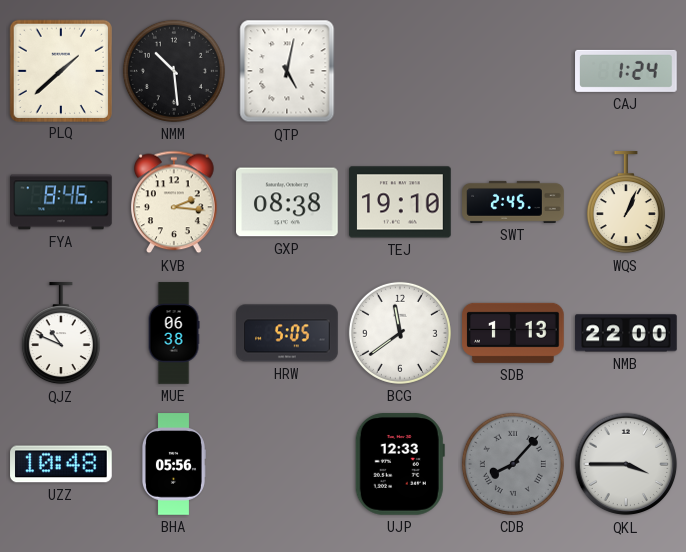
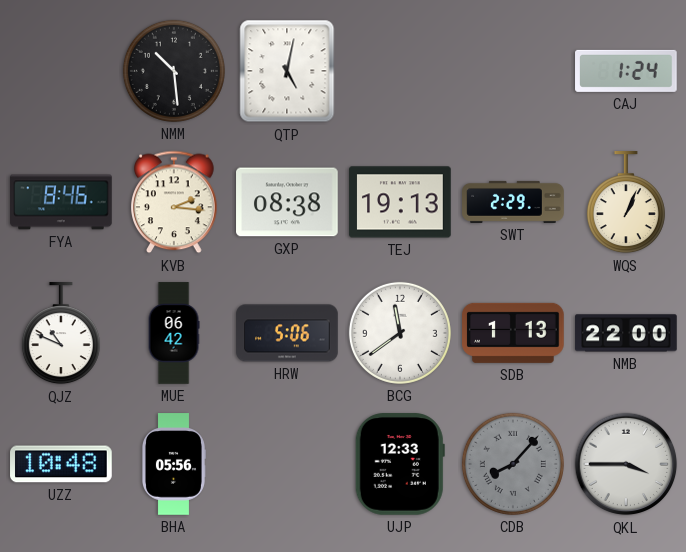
PLQ: 1:38 -> none (60, 70)
TEJ: 19:10 -> 19:13 (400, 202)
SWT: 2:45 -> 2:29 (513, 202)
MUE: 06:38 -> 06:42 (174, 333)
HRW: 5:05 -> 5:06 (287, 333)
